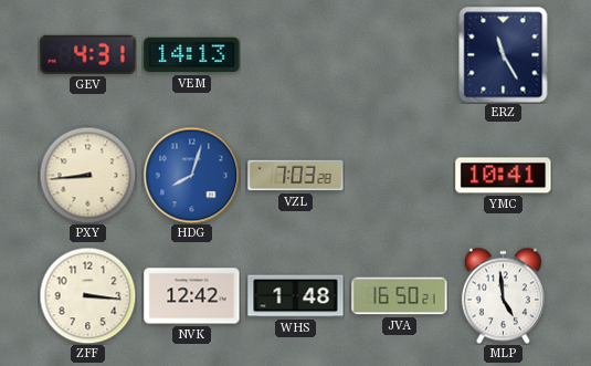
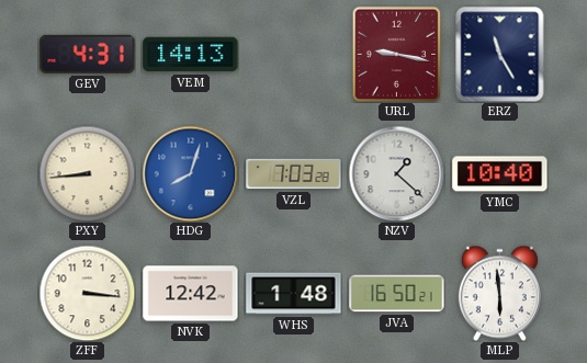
URL: none -> 9:17 (397, 54)
NZV: none -> 1:22 (396, 173)
YMC: 10:41 -> 10:40 (500, 174)
MLP: 4:59 -> 5:59 (499, 293)
